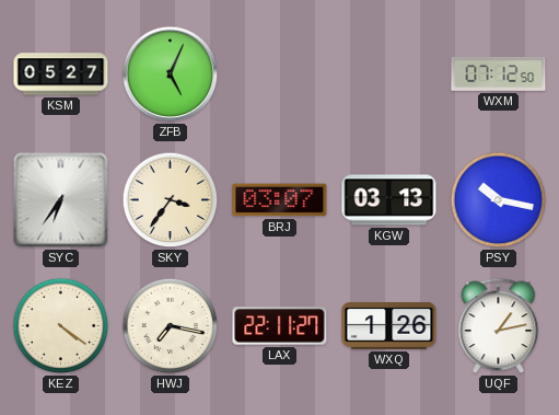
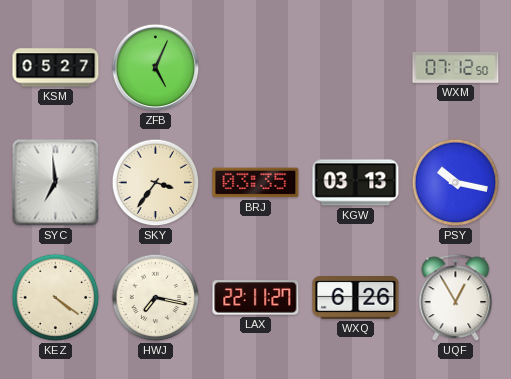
SYC: 6:36 -> 6:59 (56, 183)
BRJ: 03:07 -> 03:35 (256, 183)
WXQ: 1:26 -> 6:26 (356, 298)
UQF: 1:13 -> 12:55 (456, 298)
